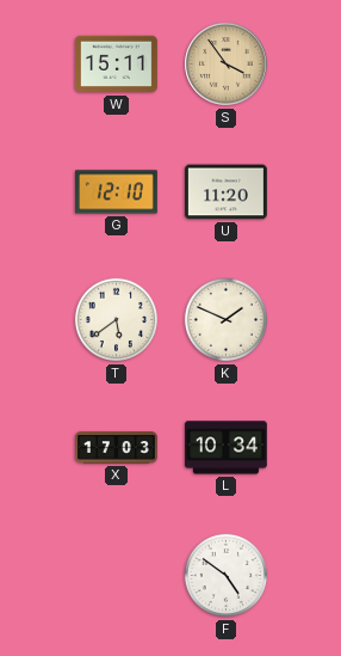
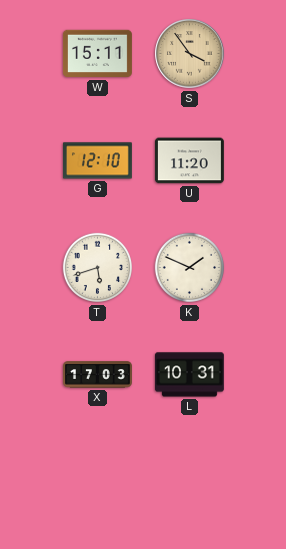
T: 5:39 -> 5:42 (98, 268)
L: 10:34 -> 10:31 (189, 375)
F: 4:51 -> none (227, 576)
